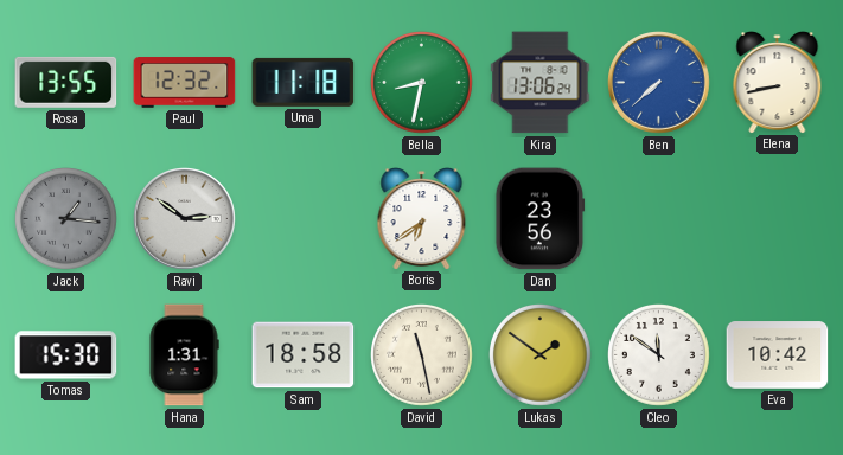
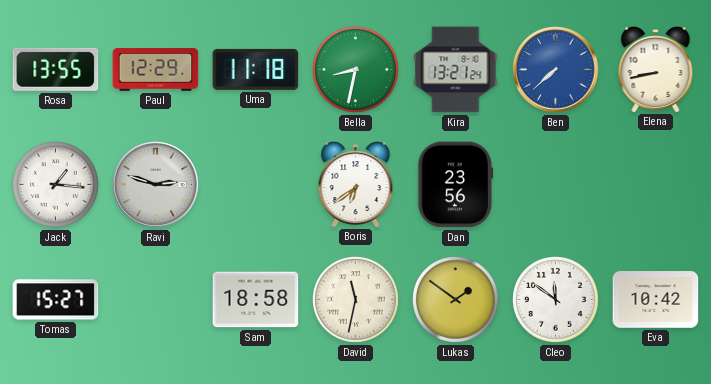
Paul: 12:32 -> 12:29 (156, 70)
Kira: 13:06 -> 13:21 (456, 70)
Jack dial: grey -> white (56, 185)
Ravi: 2:51 -> 2:48 (156, 185)
Tomas: 15:30 -> 15:27 (56, 300)
Hana: 1:31 -> none (184, 355)
David: 11:28 -> 11:32 (356, 300)
